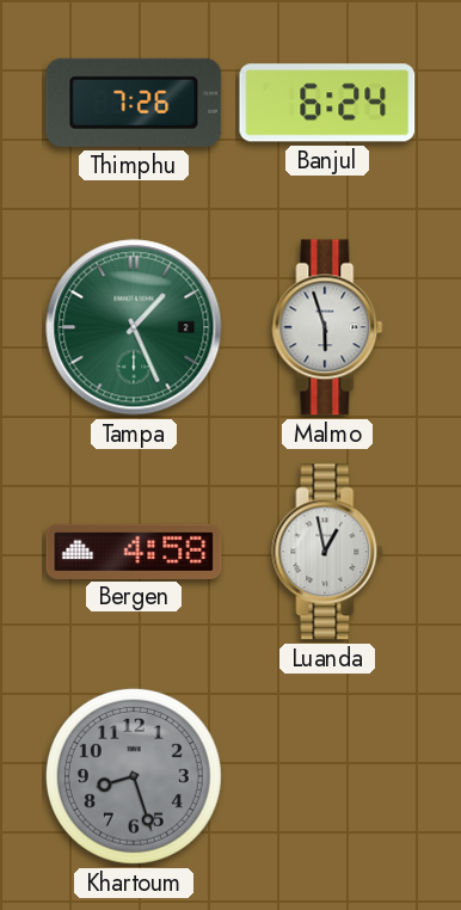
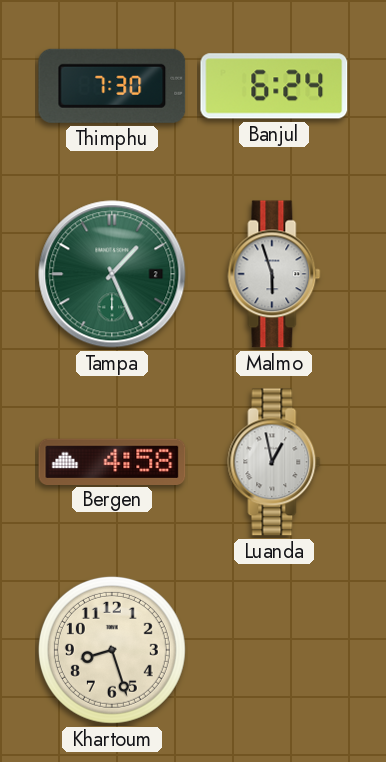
Thimphu: 7:26 -> 7:30 (112, 86)
Khartoum dial: grey -> cream (112, 650)
